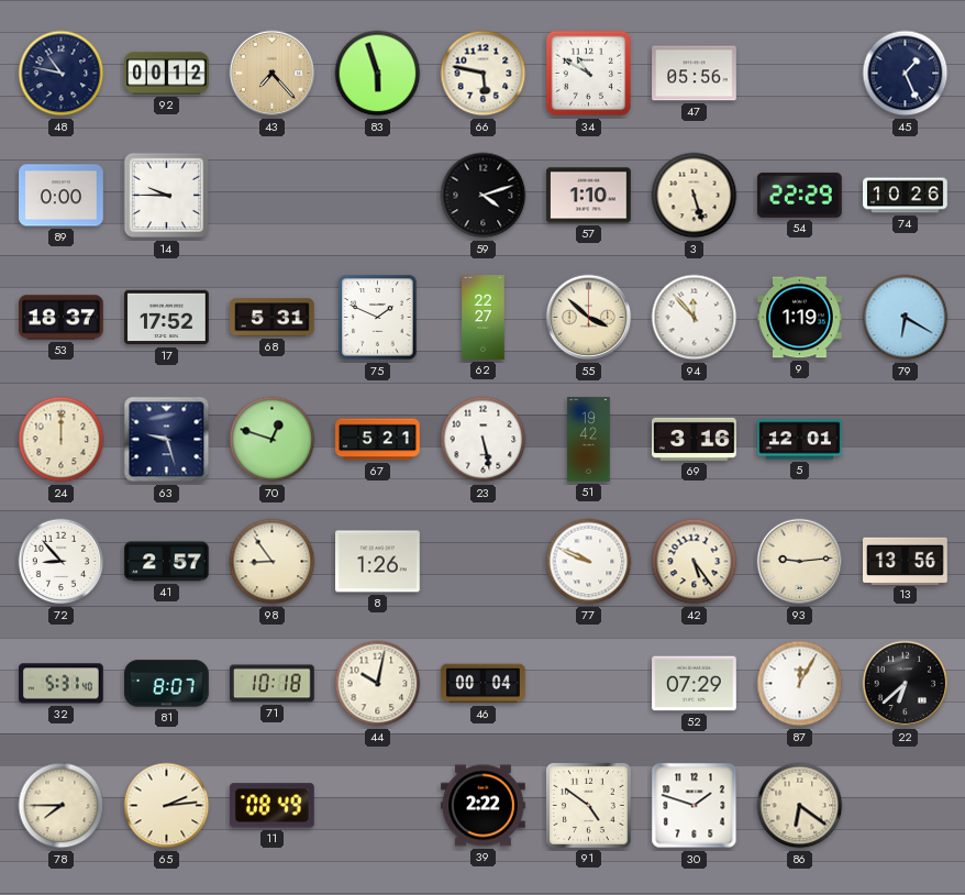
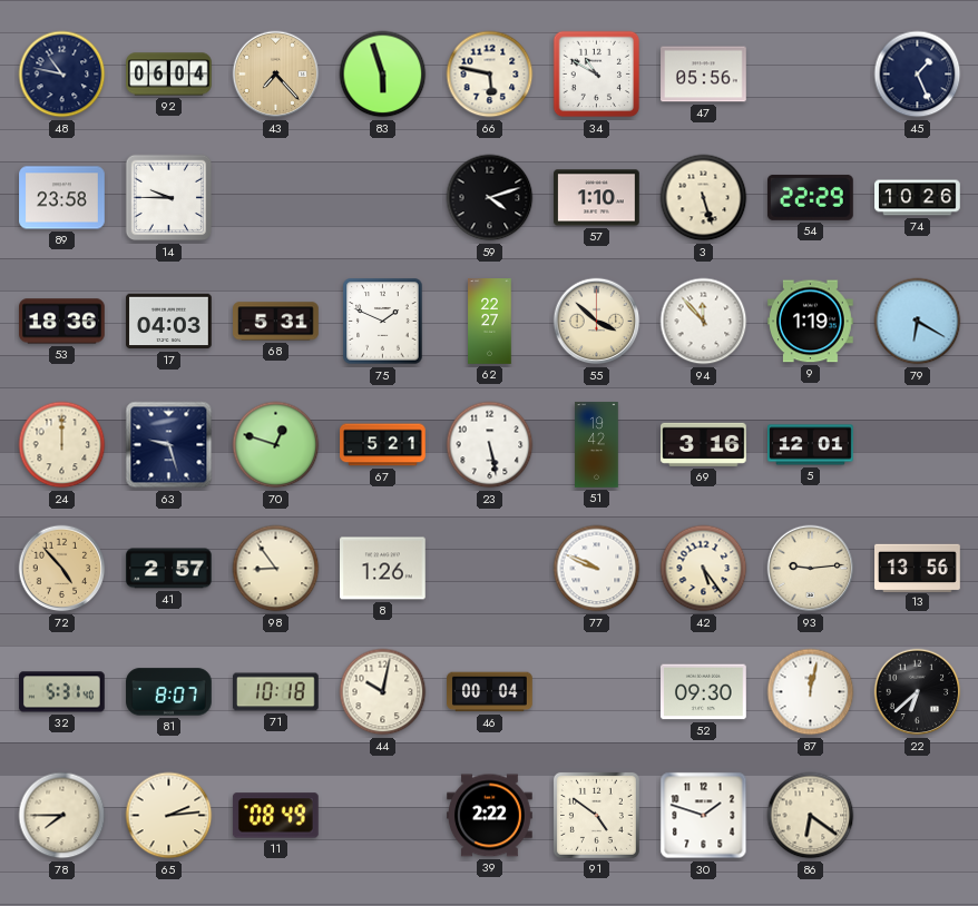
92: 00:12 -> 06:04 (169, 75)
89: 0:00 -> 23:58 (62, 198)
53: 18:37 -> 18:36 (62, 322)
17: 17:52 -> 04:03 (169, 322)
72: 8:53 -> 4:53 (62, 569)
72 dial: white -> champagne (62, 569)
52: 07:29 -> 09:30 (704, 692)
87: 12:05 -> 12:02 (811, 692)
